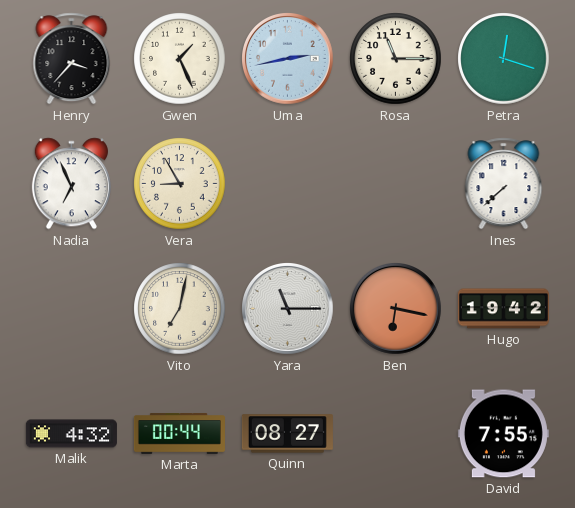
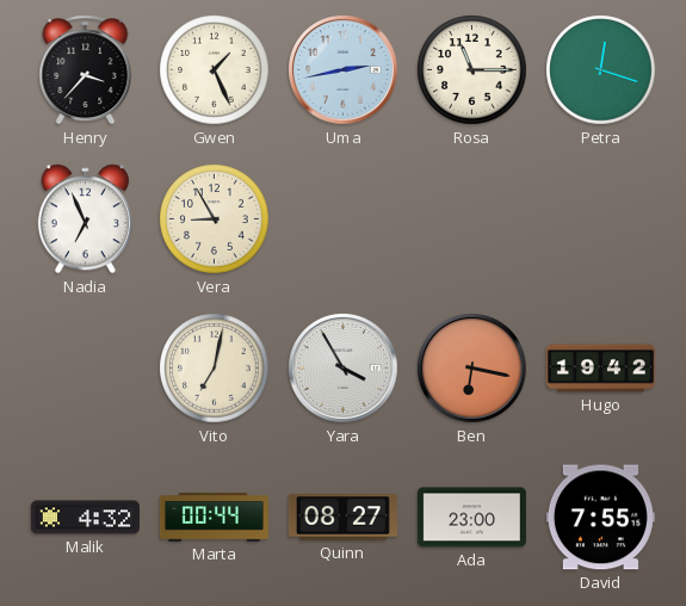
Ines: 7:38 -> none (504, 184)
Yara: 11:15 -> 3:55 (344, 369)
Ada: none -> 23:00 (471, 518)
